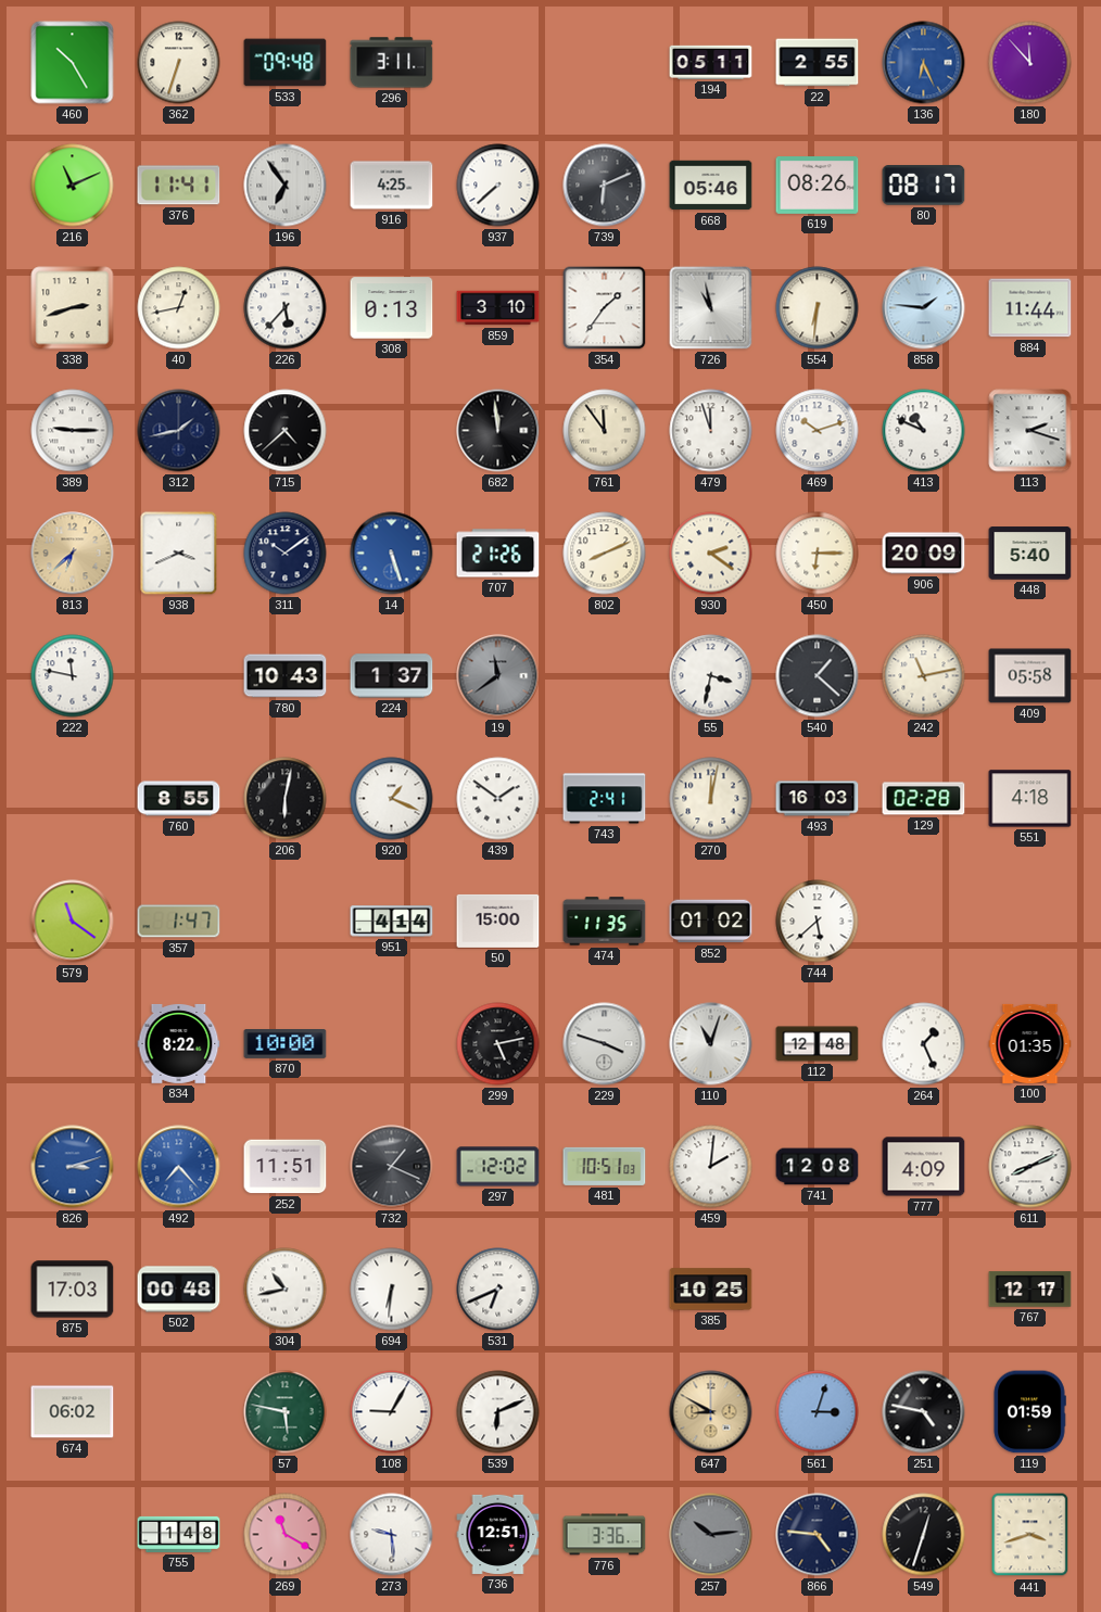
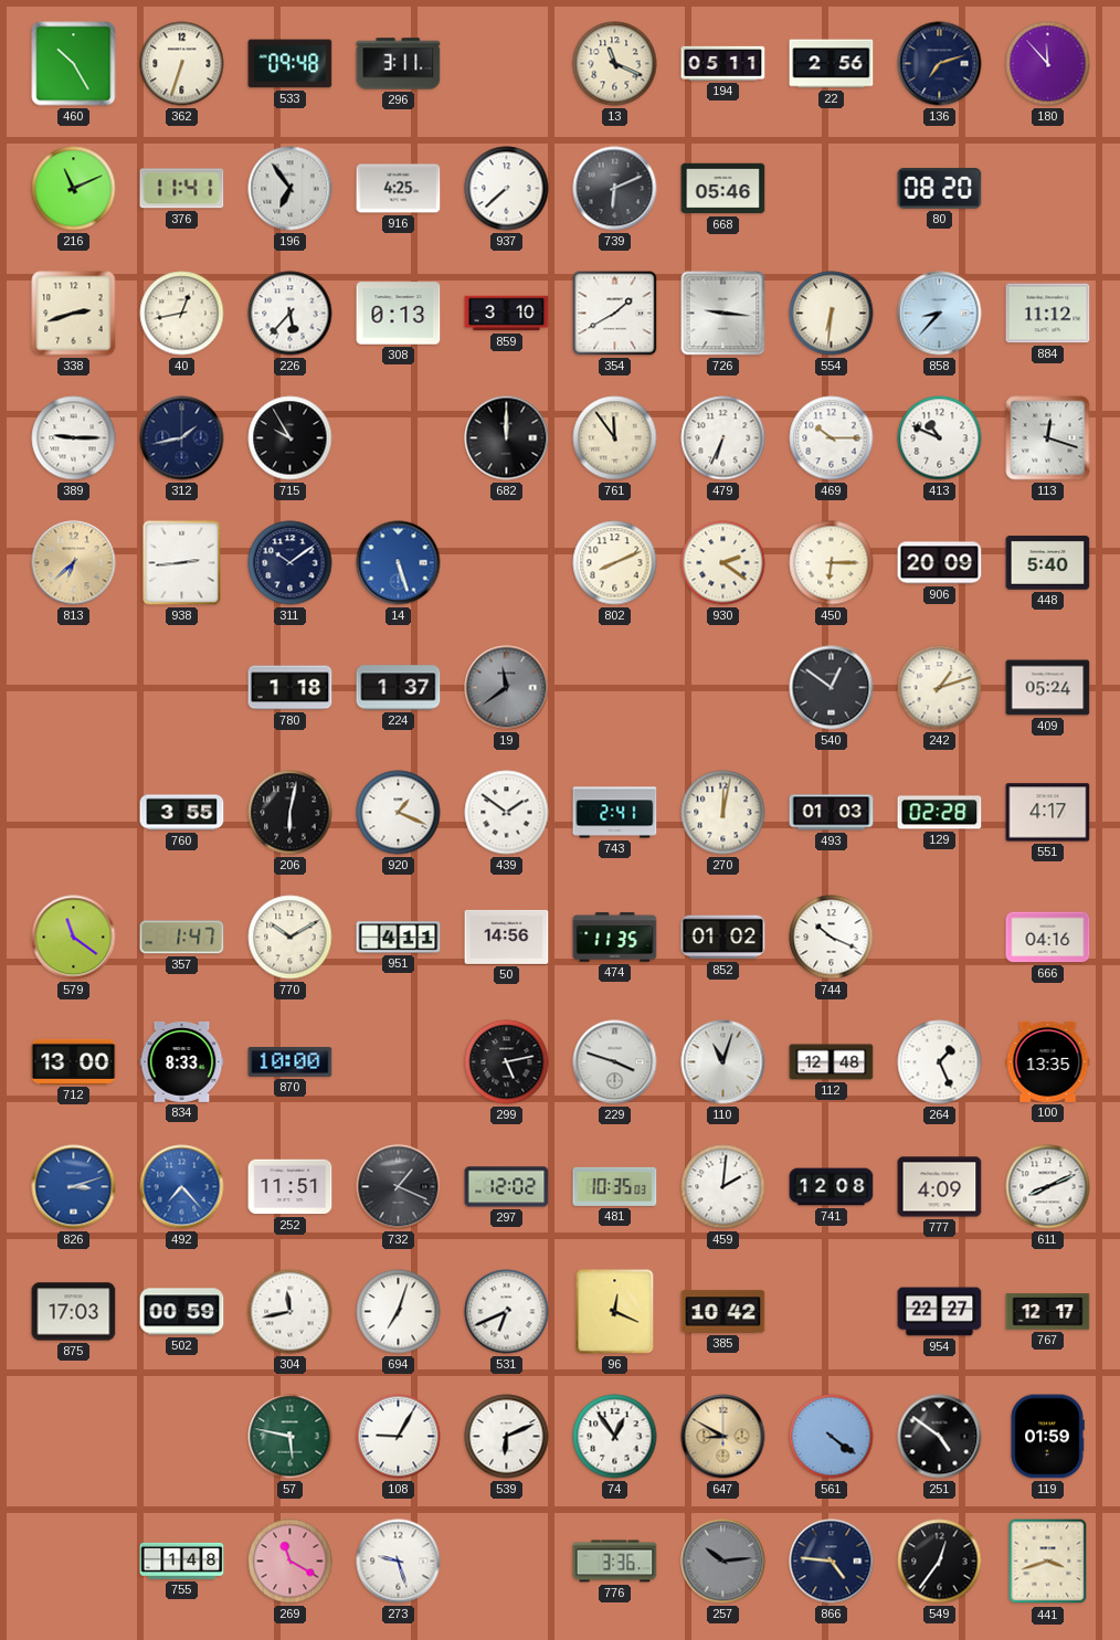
13: none -> 11:19 (615, 64)
22: 2:55 -> 2:56 (832, 64)
136: 6:26 -> 7:12 (940, 64)
136 dial: blue -> navy (940, 64)
619: 08:26 -> none (818, 186)
80: 08:17 -> 08:20 (940, 189)
354: 1:36 -> 1:40 (615, 314)
726: 10:58 -> 9:16 (723, 314)
858: 1:46 -> 8:37 (940, 314)
884: 11:44 -> 11:12 (1048, 314)
715: 4:38 -> 9:55 (290, 438)
682: 11:59 -> 12:00 (507, 438)
479: 11:57 -> 6:34 (723, 438)
469: 10:12 -> 10:15 (832, 438)
113: 2:18 -> 12:18 (1048, 438)
938: 3:41 -> 2:44 (182, 563)
707: 21:26 -> none (498, 554)
222: 11:47 -> none (73, 676)
780: 10:43 -> 1:18 (290, 688)
55: 3:32 -> none (711, 676)
540: 1:22 -> 12:51 (832, 688)
242: 11:13 -> 1:12 (940, 688)
409: 05:58 -> 05:24 (1048, 688)
760: 8:55 -> 3:55 (182, 813)
493: 16:03 -> 01:03 (832, 813)
551: 4:18 -> 4:17 (1048, 813)
770: none -> 10:10 (290, 938)
951: 4:14 -> 4:11 (399, 938)
50: 15:00 -> 14:56 (507, 937)
744: 5:38 -> 10:19 (832, 938)
666: none -> 04:16 (1048, 938)
712: none -> 13:00 (74, 1061)
834: 8:22 -> 8:33 (182, 1061)
100: 01:35 -> 13:35 (1048, 1061)
481: 10:51 -> 10:35 (615, 1186)
502: 00:48 -> 00:59 (182, 1312)
304: 10:43 -> 11:43 (290, 1312)
694: 6:31 -> 7:03 (399, 1312)
96: none -> 12:19 (615, 1312)
385: 10:25 -> 10:42 (723, 1312)
954: none -> 22:27 (940, 1312)
674: 06:02 -> none (73, 1412)
74: none -> 12:54 (615, 1437)
561: 3:03 -> 4:21 (832, 1437)
251: 4:47 -> 4:51 (940, 1437)
273: 9:29 -> 9:27 (399, 1562)
736: 12:51 -> none (498, 1534)
549: 12:33 -> 12:36 (940, 1562)
